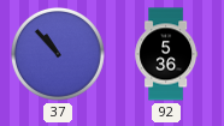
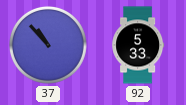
92: 5:36 -> 5:33 (138, 45)
